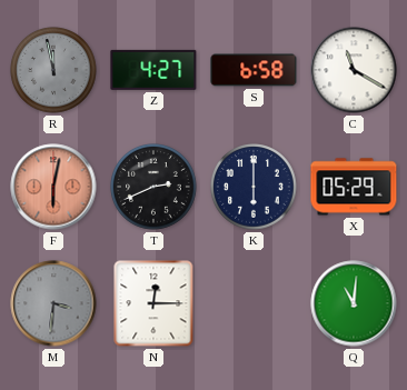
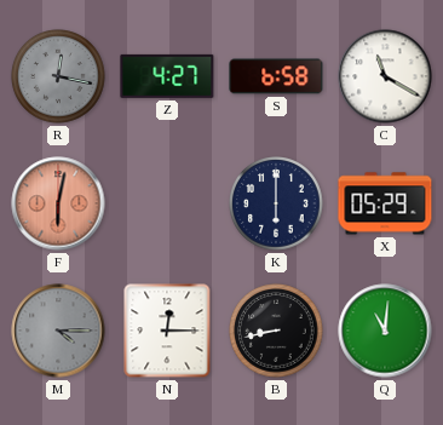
R: 11:58 -> 12:17 (58, 76)
T: 2:41 -> none (153, 187)
M: 3:31 -> 4:15 (58, 331)
B: none -> 8:43 (276, 331)
